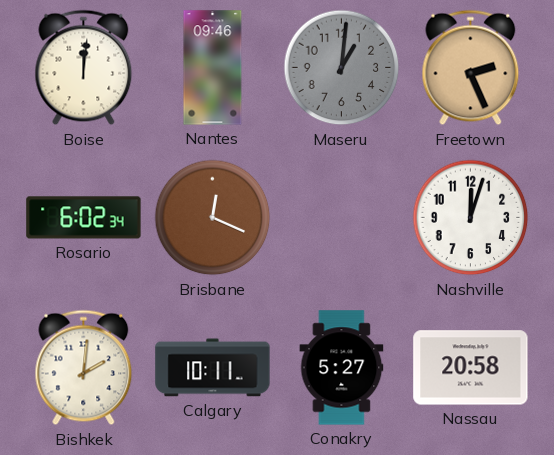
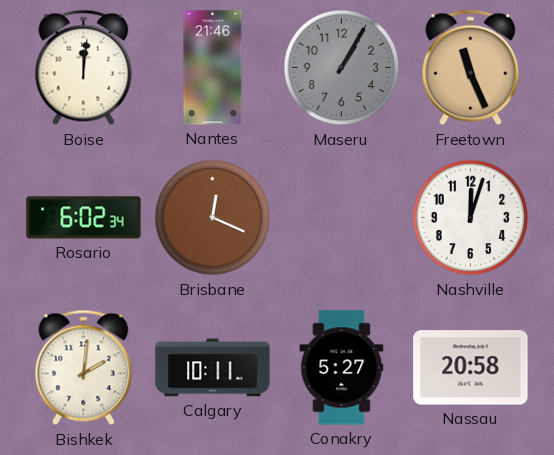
Nantes: 09:46 -> 21:46 (213, 68)
Maseru: 1:01 -> 1:05 (342, 68)
Freetown: 2:26 -> 11:26 (471, 68)
